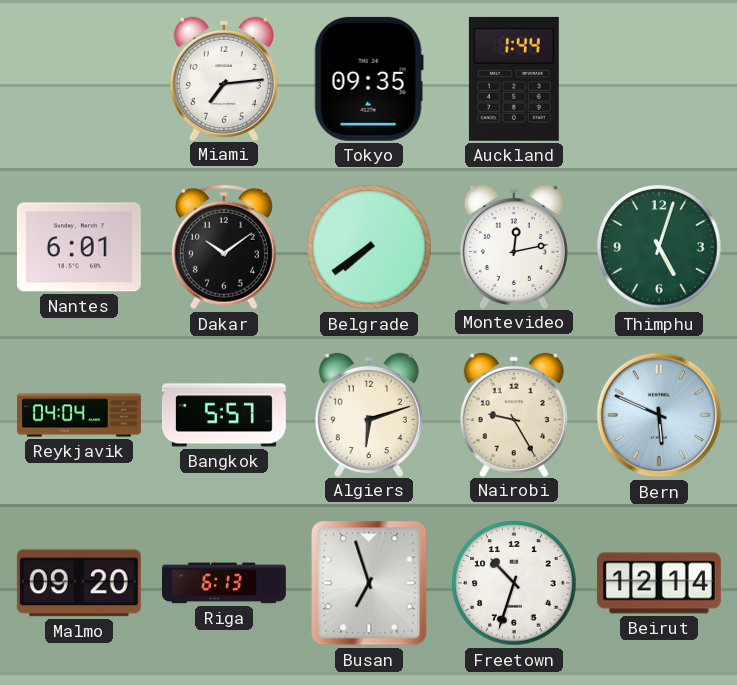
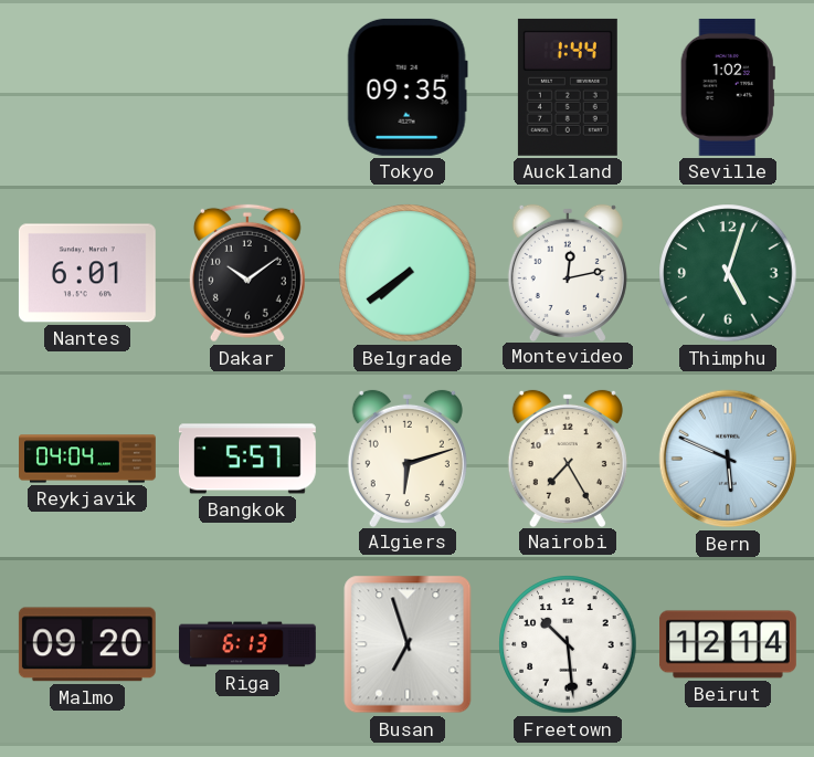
Miami: 7:14 -> none (224, 78)
Seville: none -> 1:02 (728, 87)
Nairobi: 9:25 -> 7:25 (568, 458)
Freetown: 10:33 -> 10:29 (568, 644)
